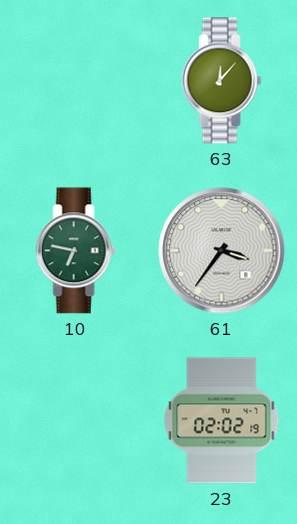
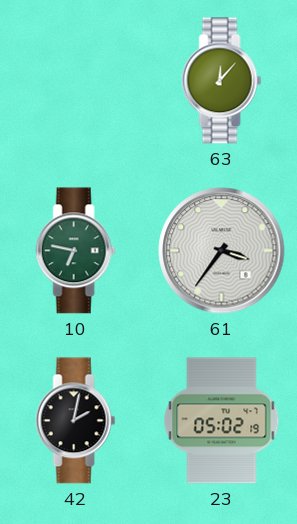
42: none -> 2:02 (76, 421)
23: 02:02 -> 05:02 (222, 421)
